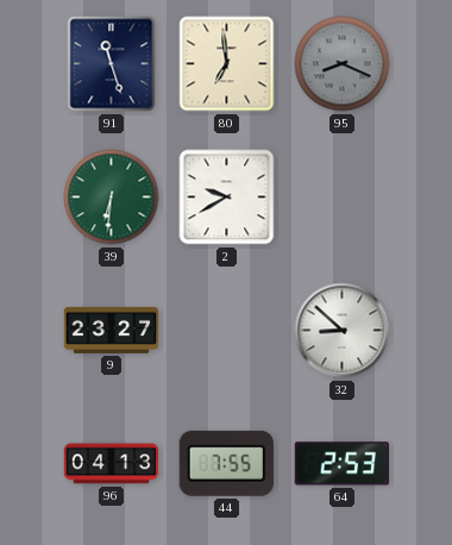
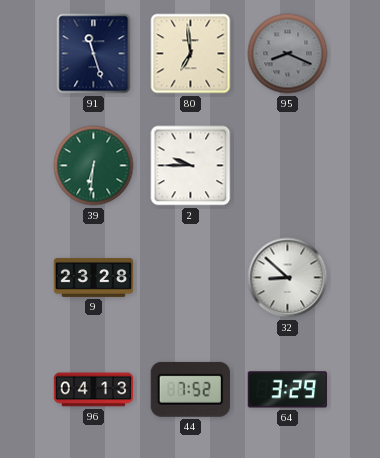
2: 9:40 -> 9:45 (191, 166)
9: 23:27 -> 23:28 (94, 277)
44: 7:55 -> 7:52 (190, 389)
64: 2:53 -> 3:29 (287, 390)
